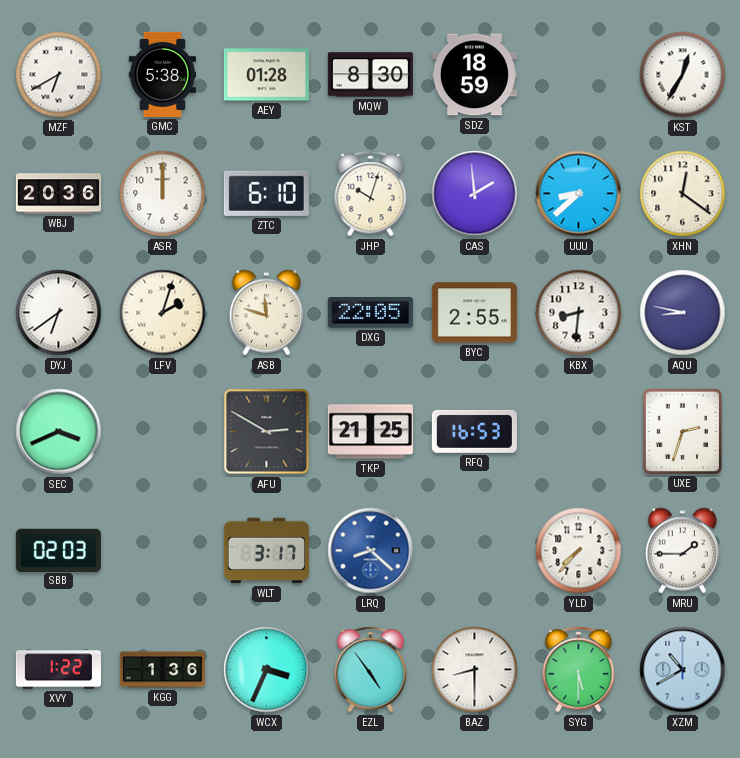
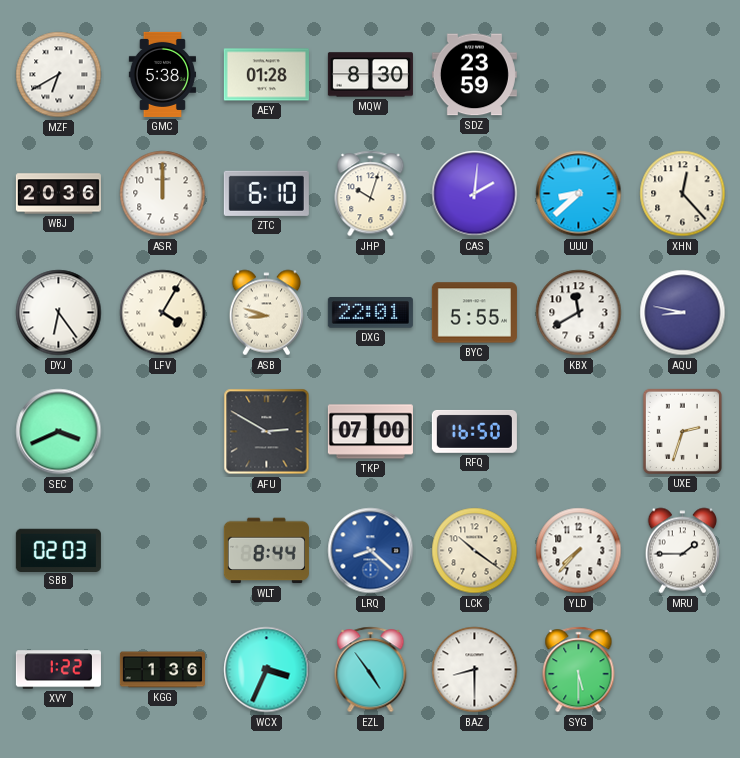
SDZ: 18:59 -> 23:59 (474, 75)
KST: 12:35 -> none (683, 75)
CAS: 1:59 -> 2:01 (475, 194)
XHN: 12:21 -> 12:23 (683, 194)
DYJ: 6:39 -> 6:24 (59, 313)
LFV: 2:03 -> 4:05 (163, 313)
ASB: 11:48 -> 8:48 (267, 313)
DXG: 22:05 -> 22:01 (370, 313)
BYC: 2:55 -> 5:55 (474, 313)
KBX: 8:31 -> 11:40 (579, 313)
TKP: 21:25 -> 07:00 (370, 432)
RFQ: 16:53 -> 16:50 (474, 431)
WLT: 3:17 -> 8:44 (266, 551)
LCK: none -> 10:21 (475, 551)
XZM: 10:40 -> none (683, 670)
